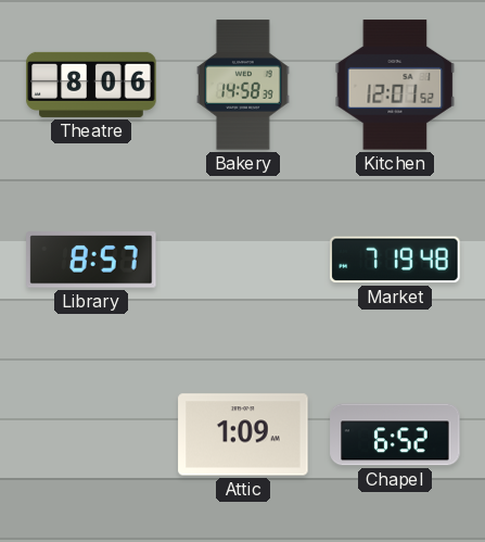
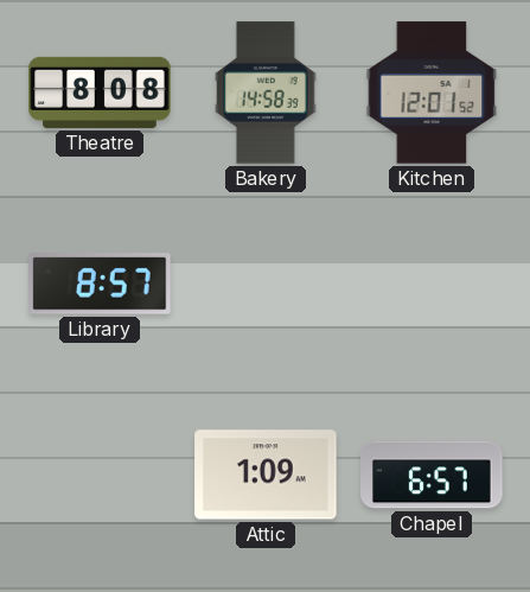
Theatre: 8:06 -> 8:08 (100, 93)
Market: 7:19 -> none (395, 260)
Chapel: 6:52 -> 6:57 (432, 475)
